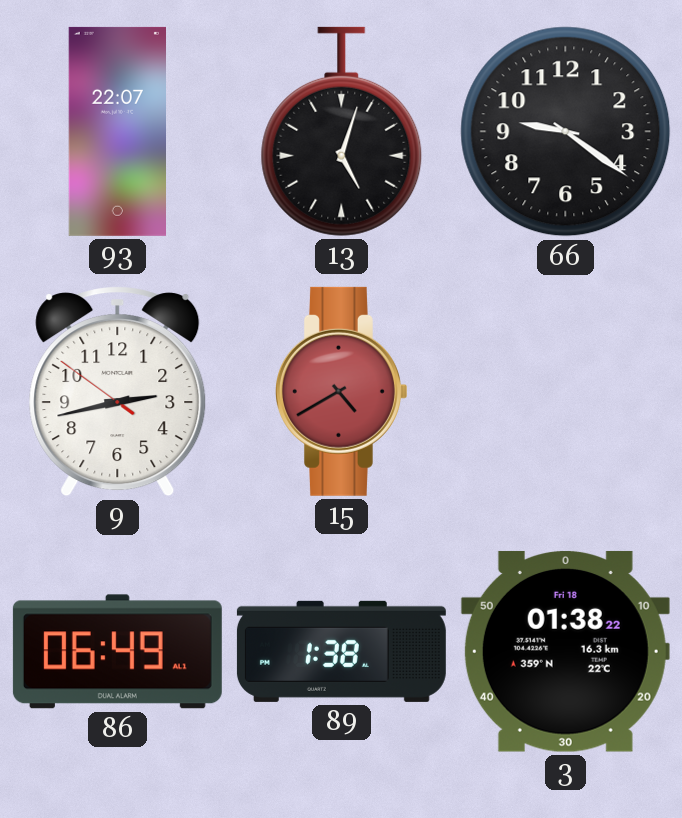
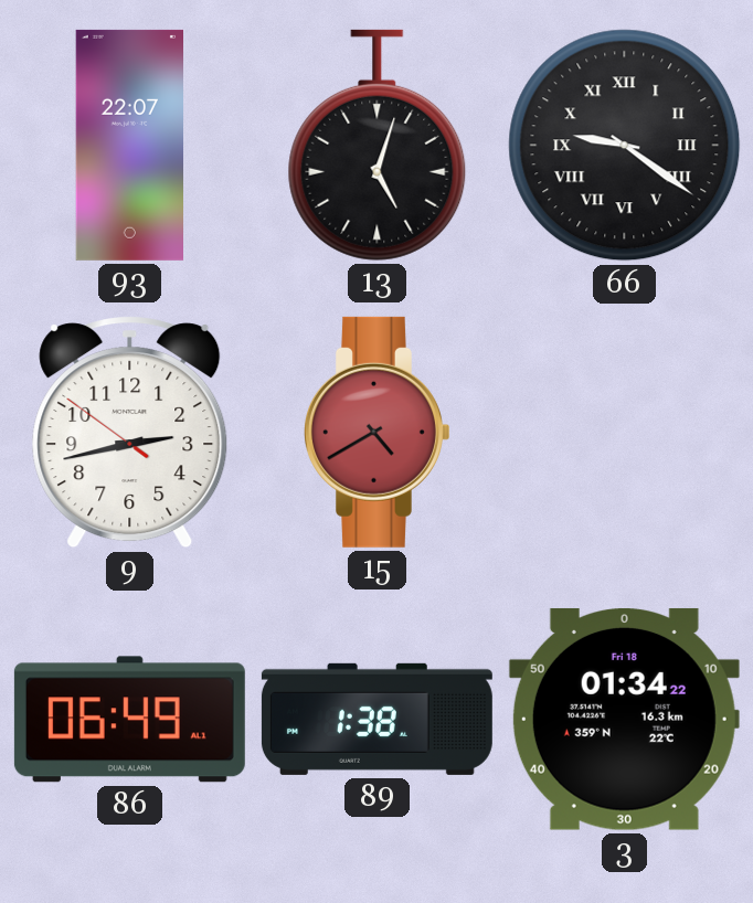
66 numerals: Arabic -> Roman (625, 146)
3: 01:38 -> 01:34 (624, 719)
